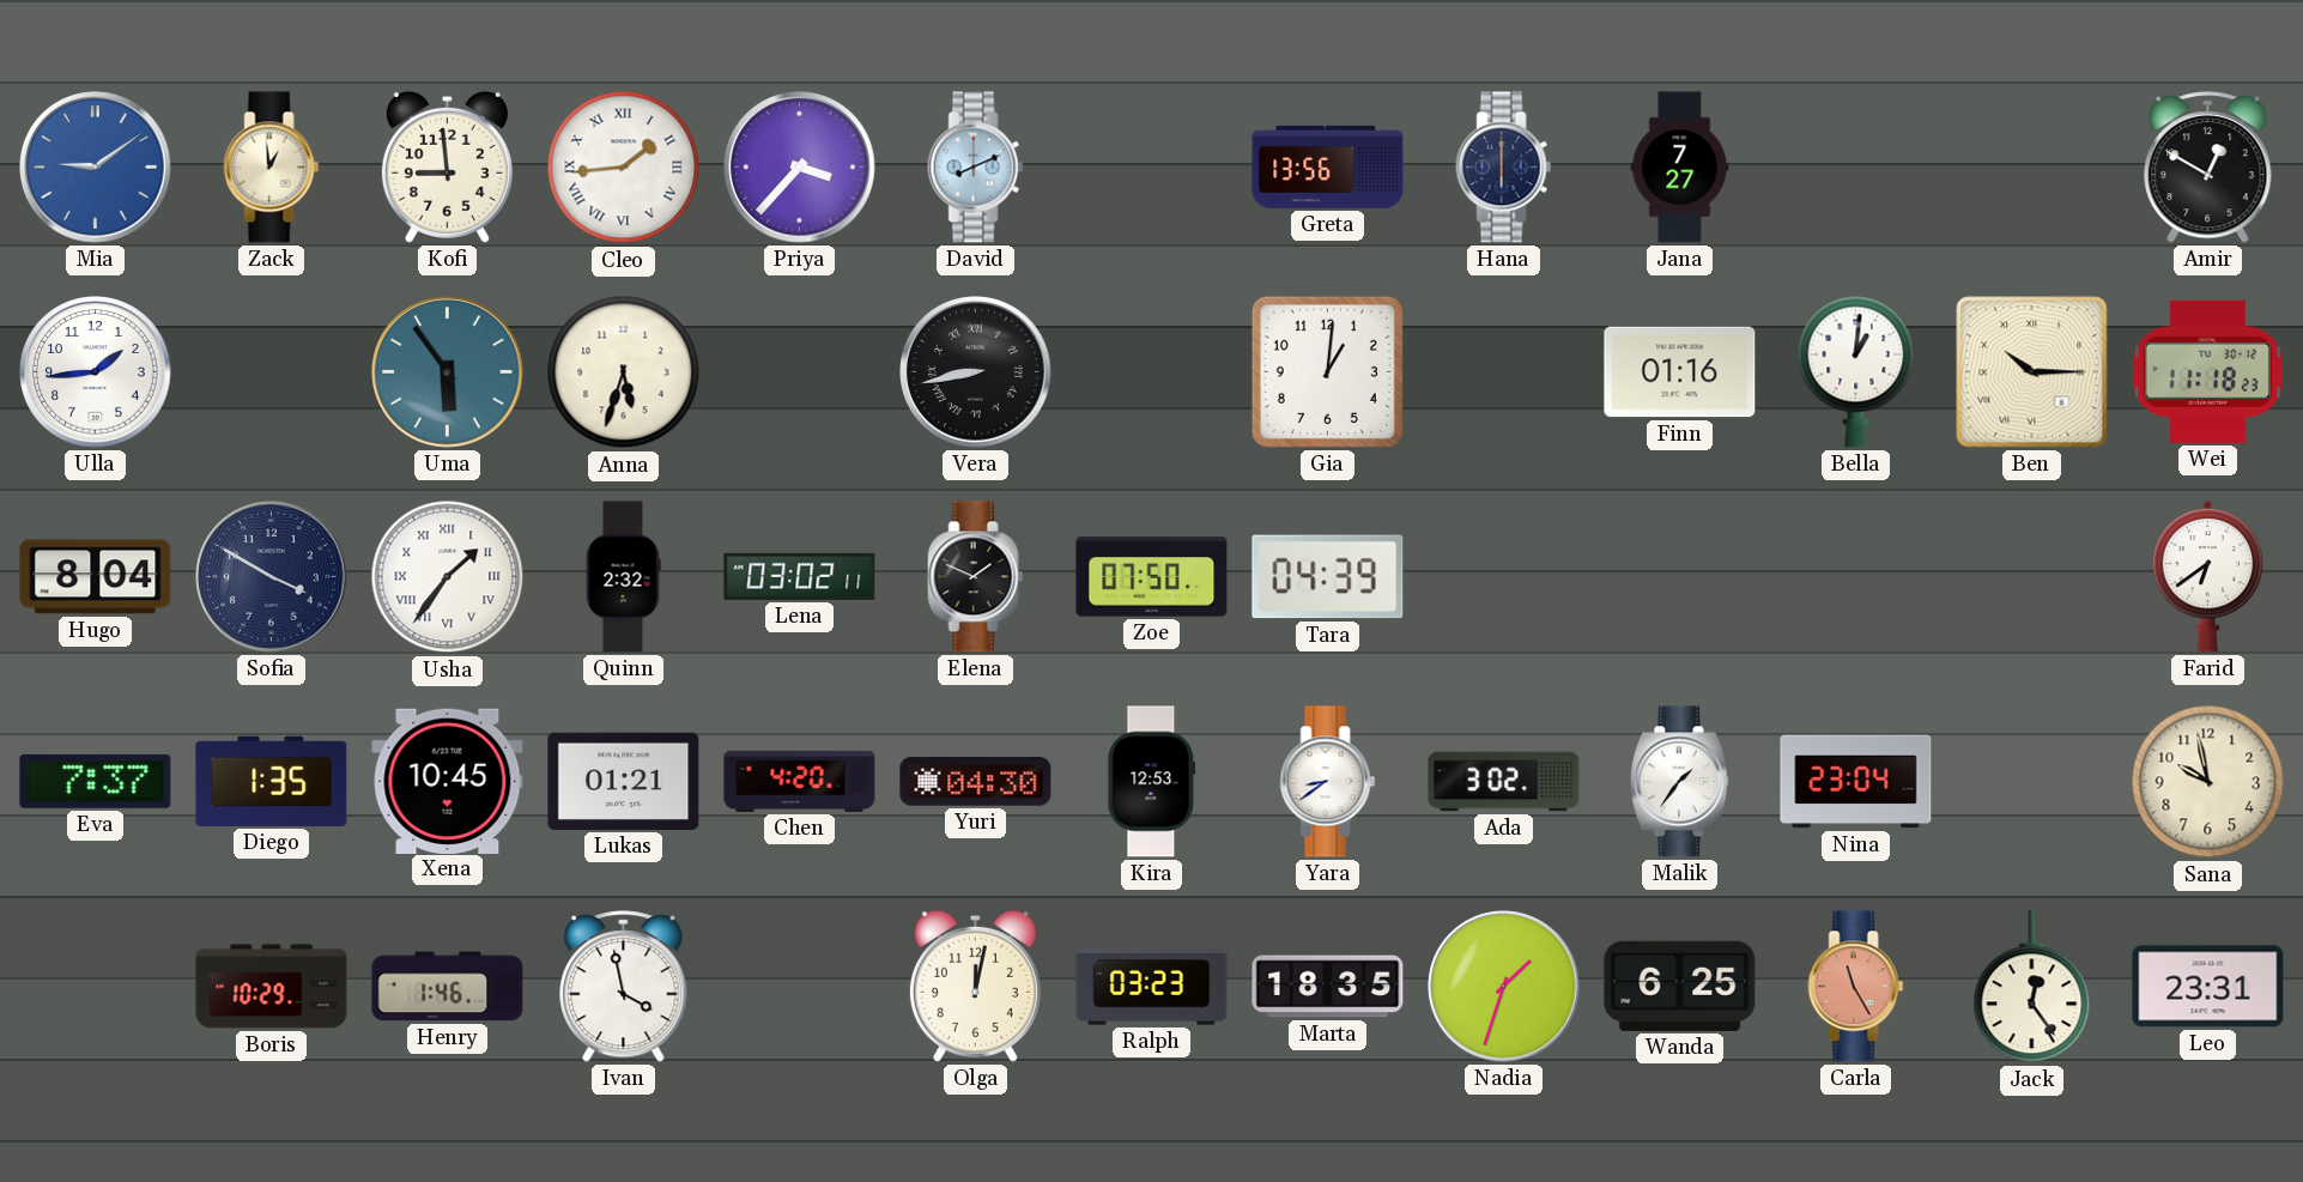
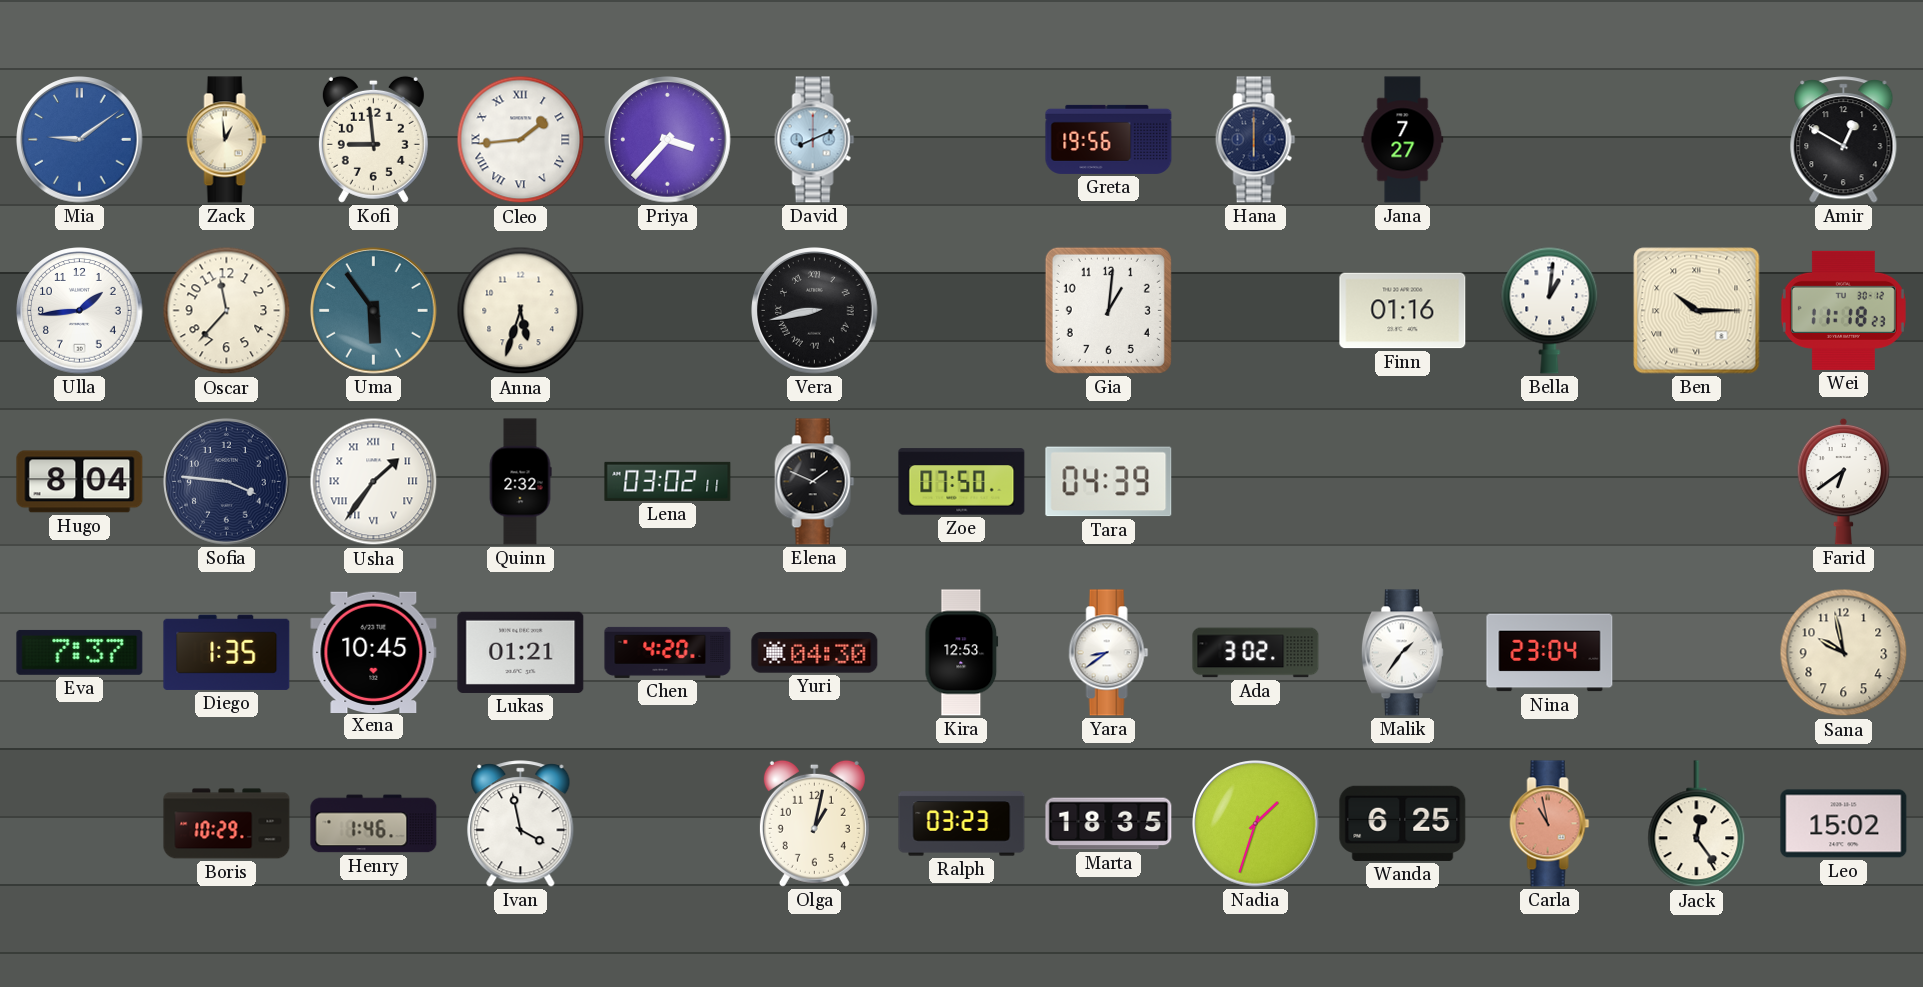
Greta: 13:56 -> 19:56 (1109, 139)
Oscar: none -> 11:37 (227, 311)
Sofia: 3:50 -> 3:46 (227, 482)
Olga: 12:02 -> 1:02 (814, 823)
Carla: 11:25 -> 10:58 (1550, 824)
Leo: 23:31 -> 15:02 (1844, 824)
